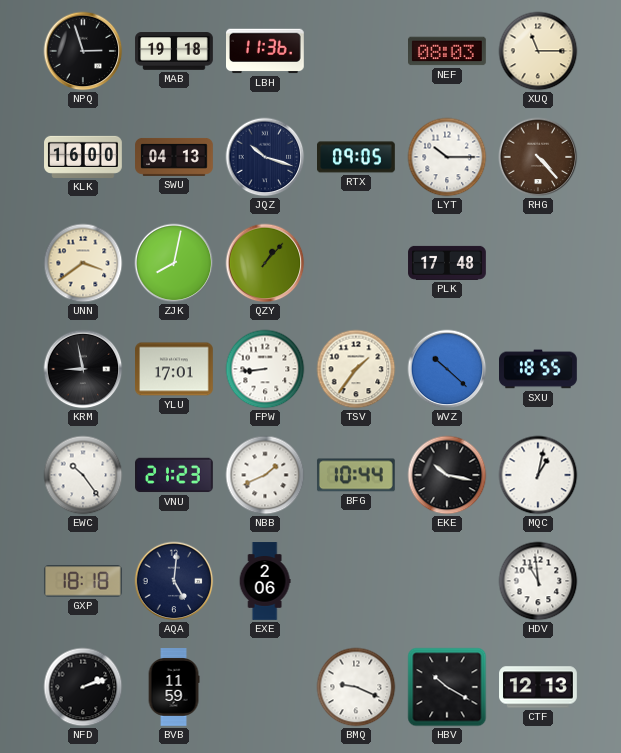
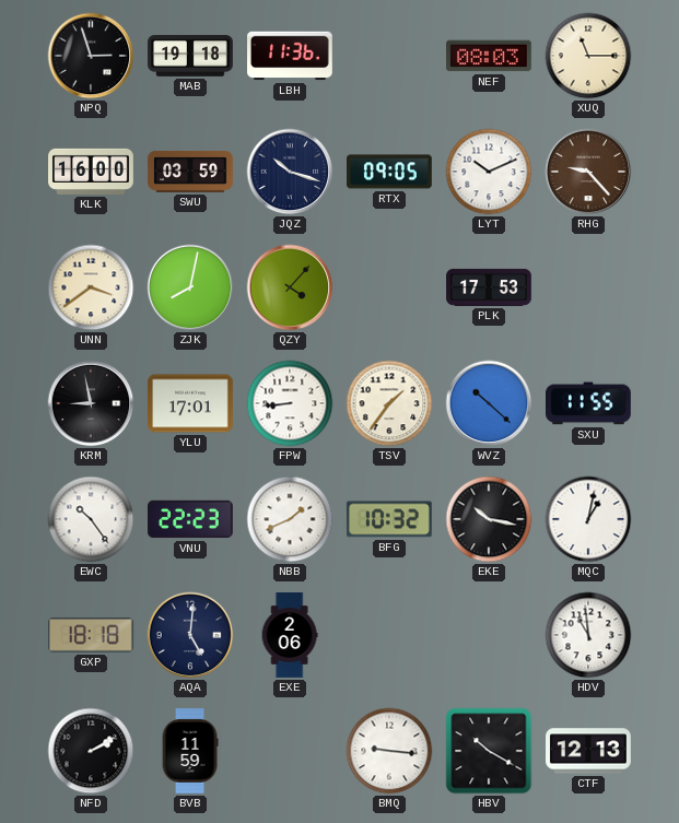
SWU: 04:13 -> 03:59 (190, 172)
LYT: 10:15 -> 10:11 (489, 172)
RHG: 4:23 -> 9:23 (588, 172)
QZY: 1:07 -> 4:07 (290, 287)
PLK: 17:48 -> 17:53 (489, 287)
SXU: 18:55 -> 11:55 (589, 403)
VNU: 21:23 -> 22:23 (191, 519)
BFG: 10:44 -> 10:32 (389, 519)
NFD: 2:12 -> 2:10 (91, 751)
BMQ: 9:19 -> 9:16 (389, 751)
